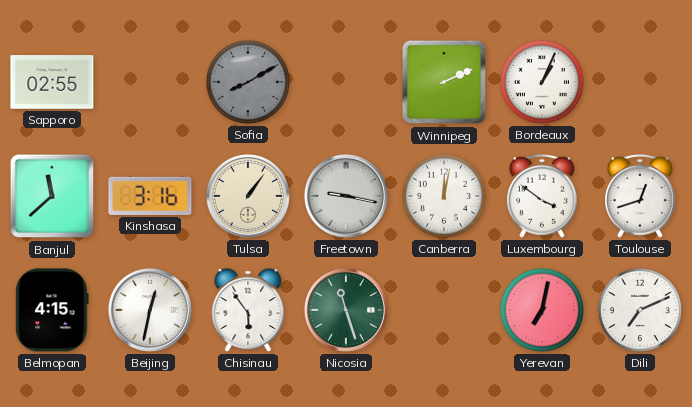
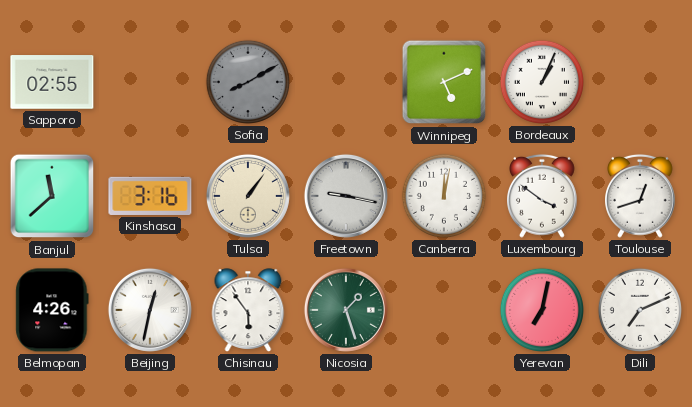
Winnipeg: 2:11 -> 5:11 (444, 82)
Belmopan: 4:15 -> 4:26 (52, 310)
Nicosia: 11:27 -> 1:27 (346, 310)
